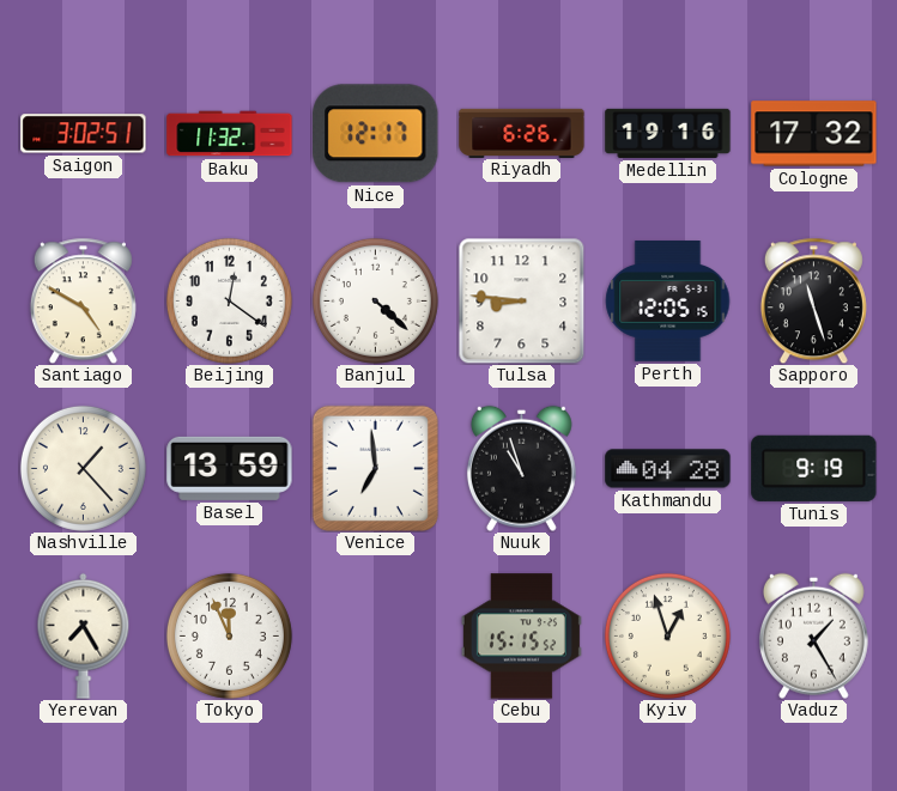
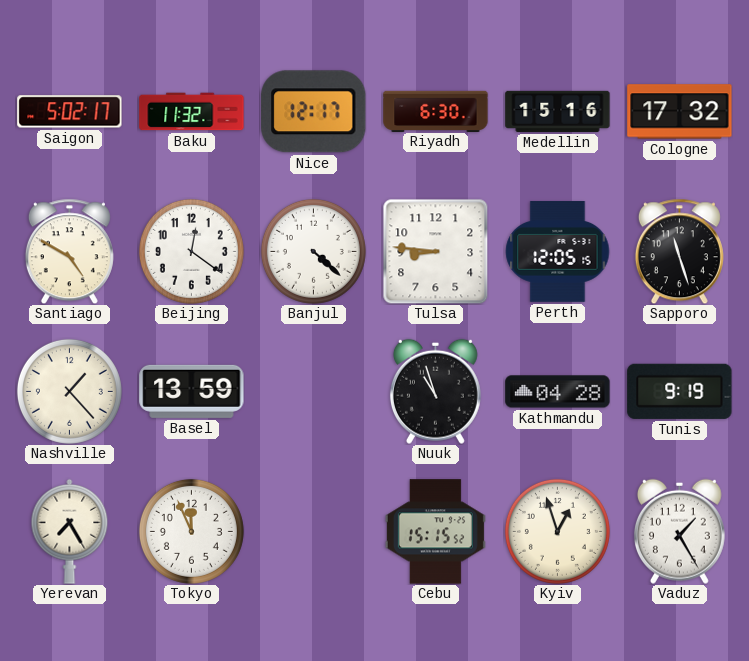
Saigon: 3:02 -> 5:02 (70, 112)
Riyadh: 6:26 -> 6:30 (436, 111)
Medellin: 19:16 -> 15:16 (558, 111)
Venice: 6:59 -> none (375, 468)
